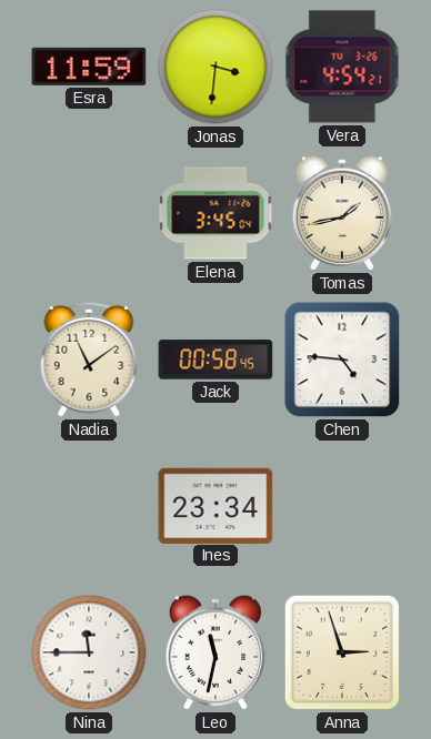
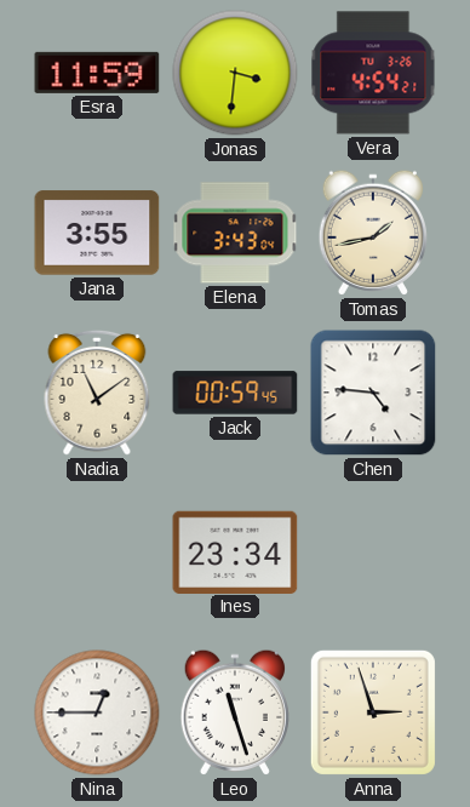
Jana: none -> 3:55 (97, 233)
Elena: 3:45 -> 3:43 (235, 233)
Jack: 00:58 -> 00:59 (235, 393)
Nina: 11:45 -> 12:45 (97, 712)
Leo: 11:32 -> 11:27 (234, 712)
